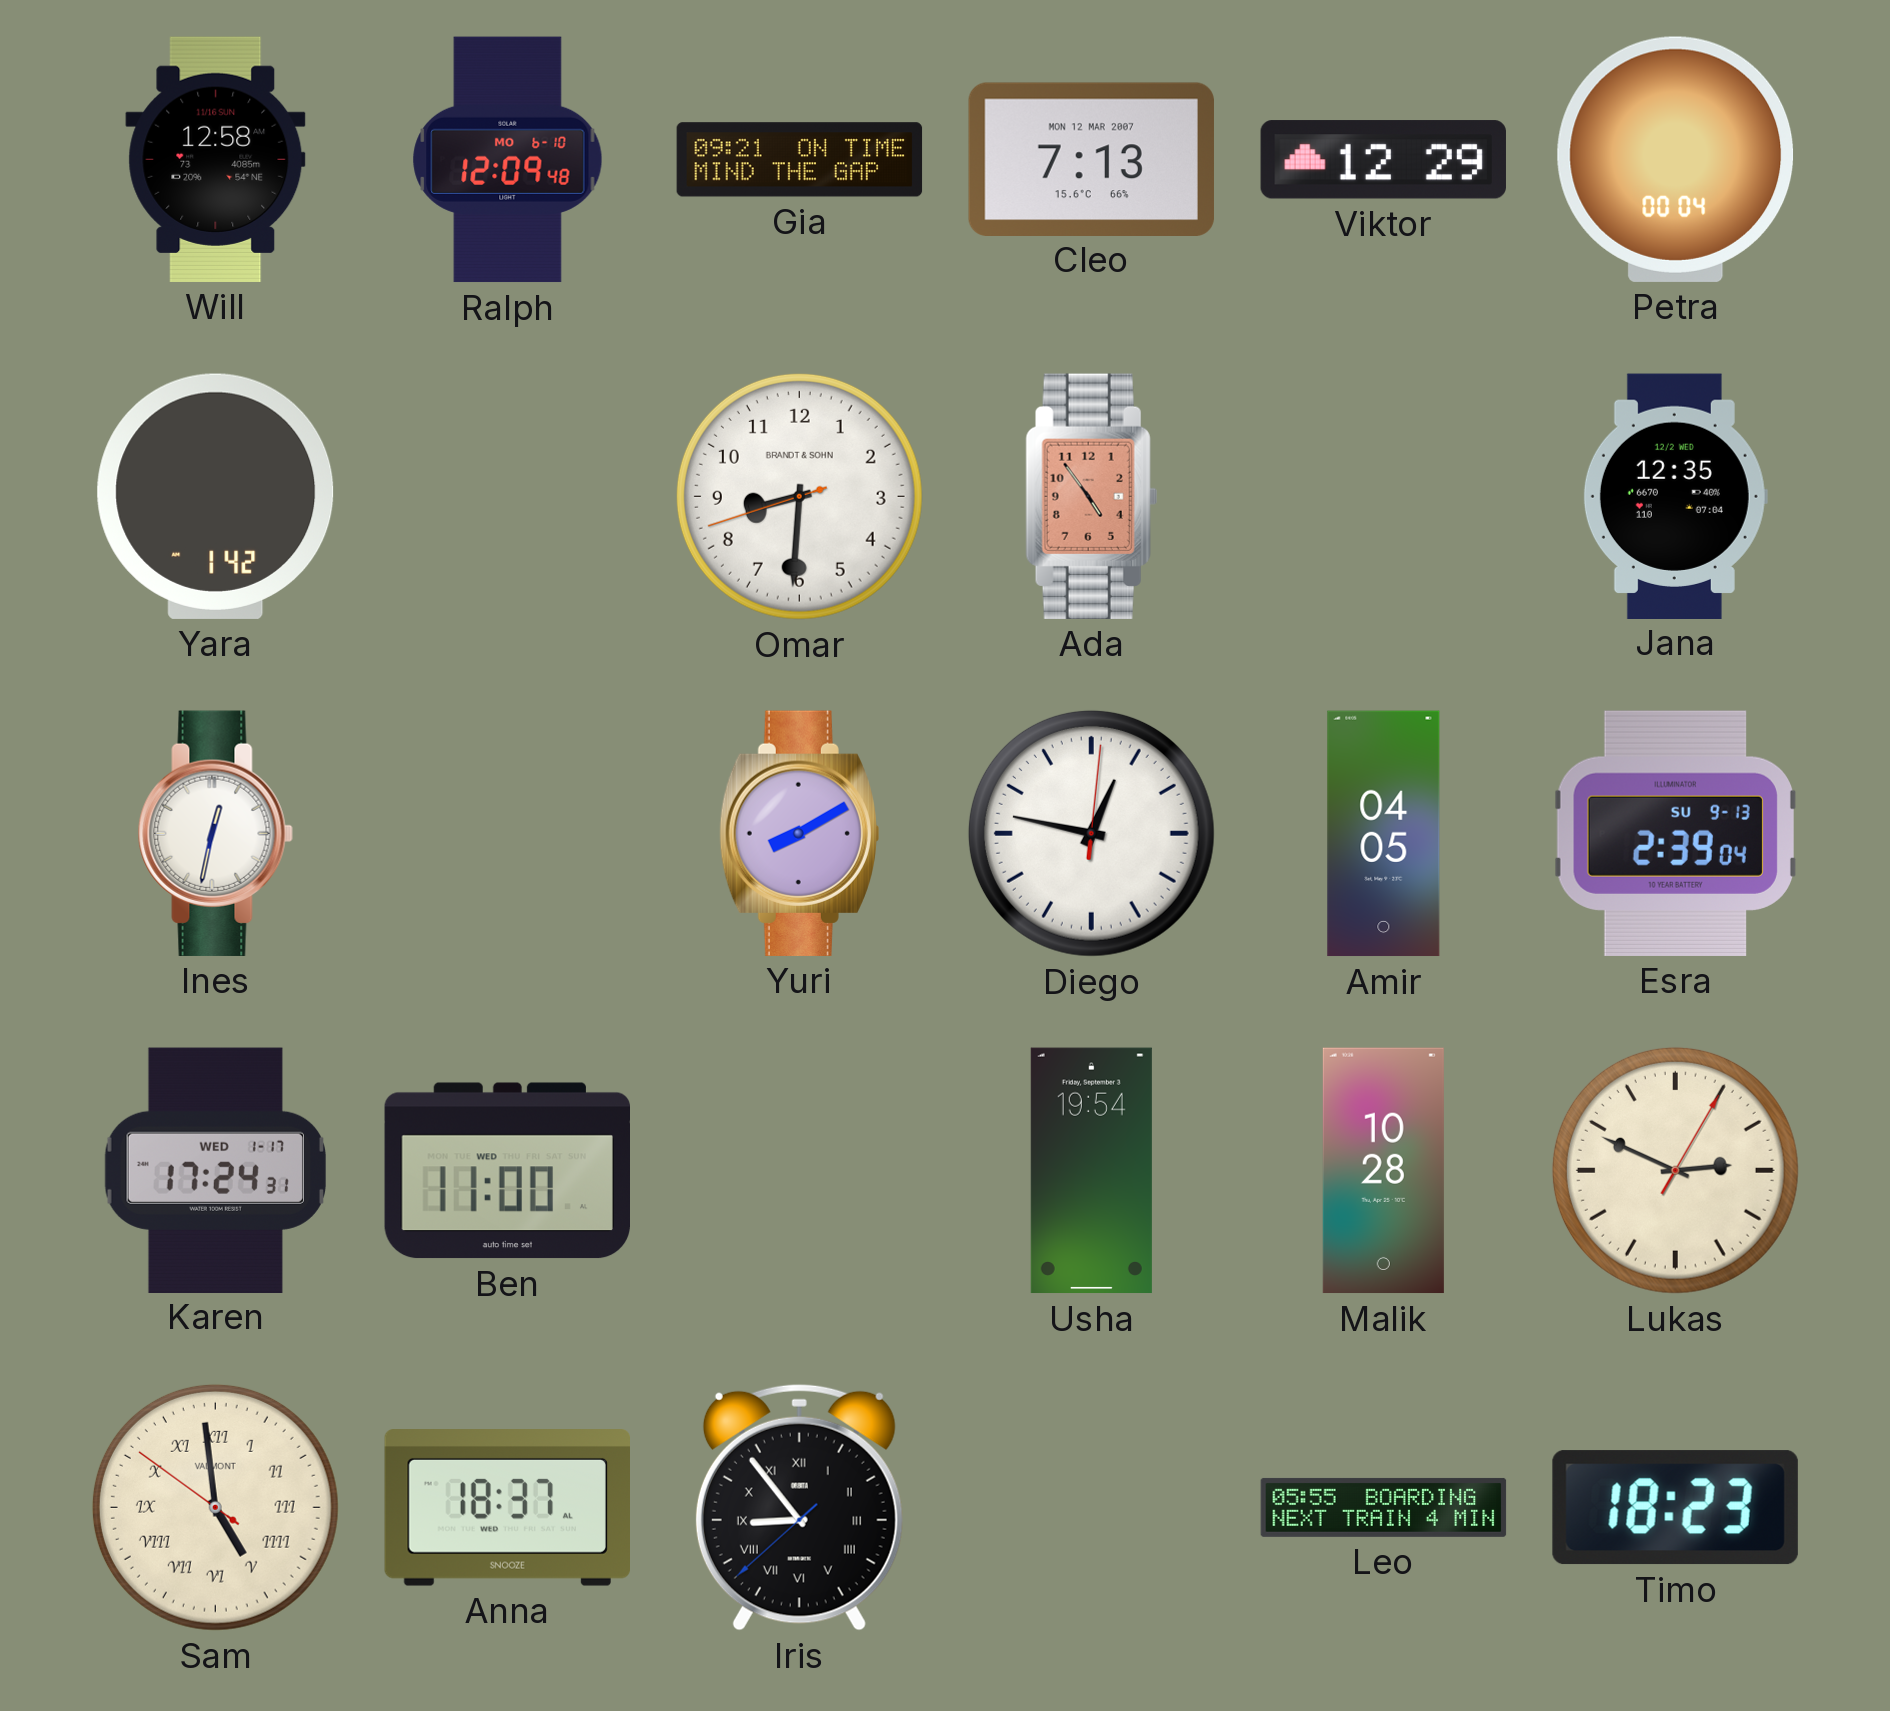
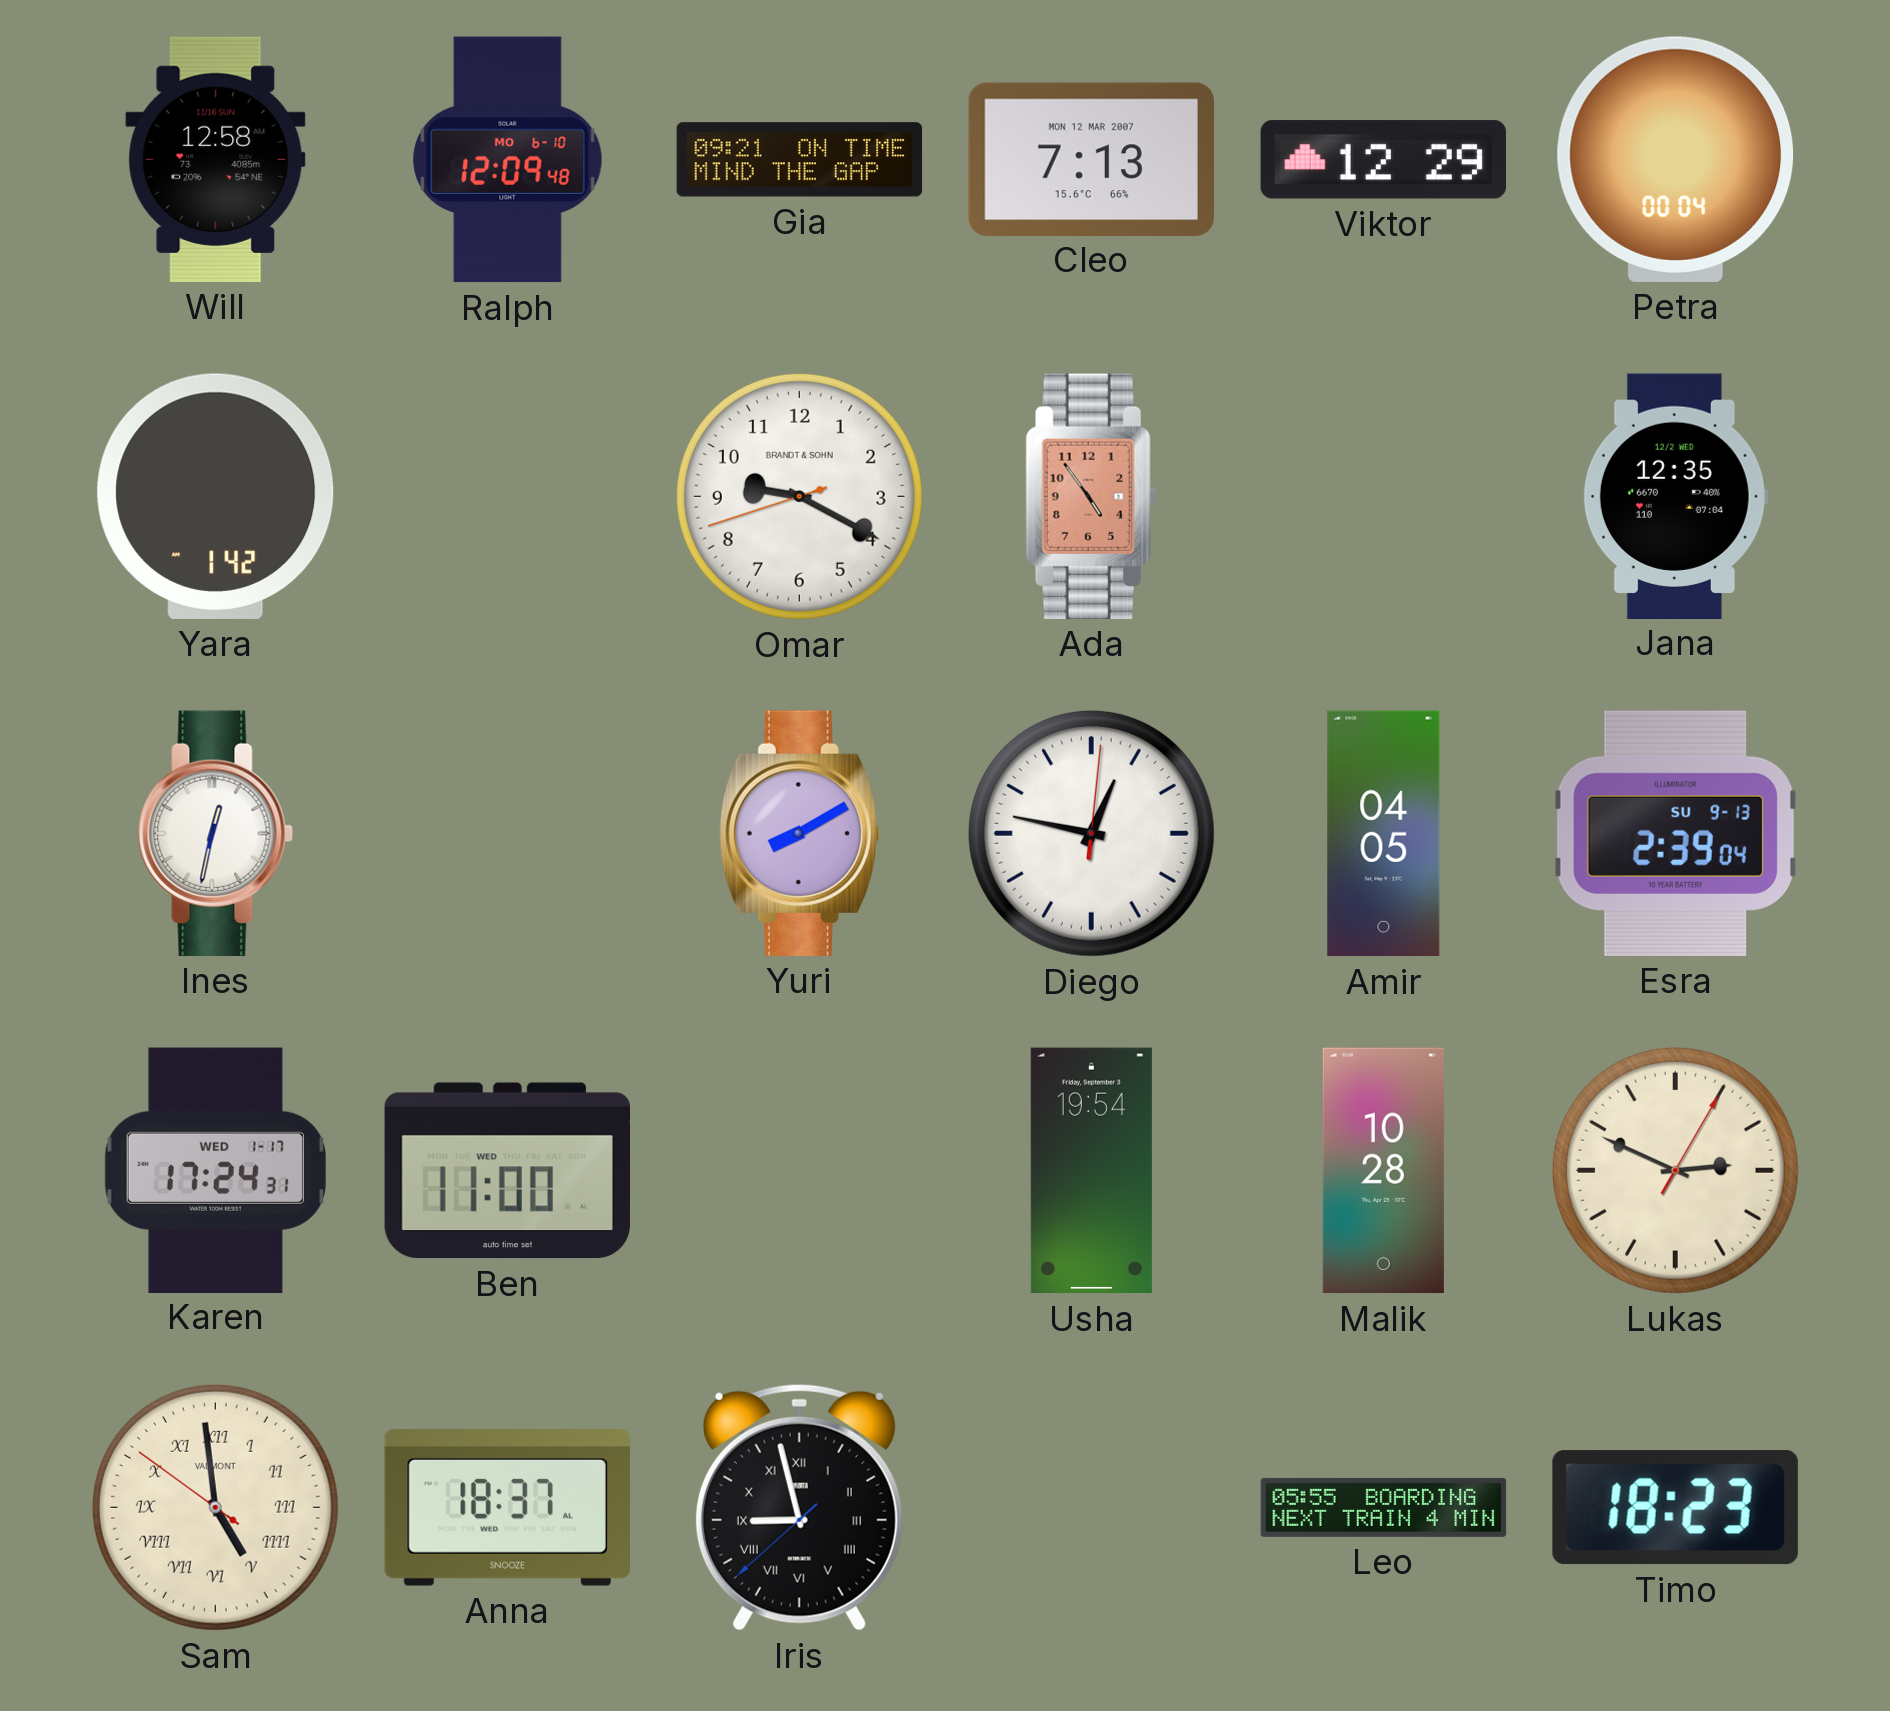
Omar: 8:30 -> 9:19 (799, 496)
Iris: 8:53 -> 8:57 (799, 1507)
